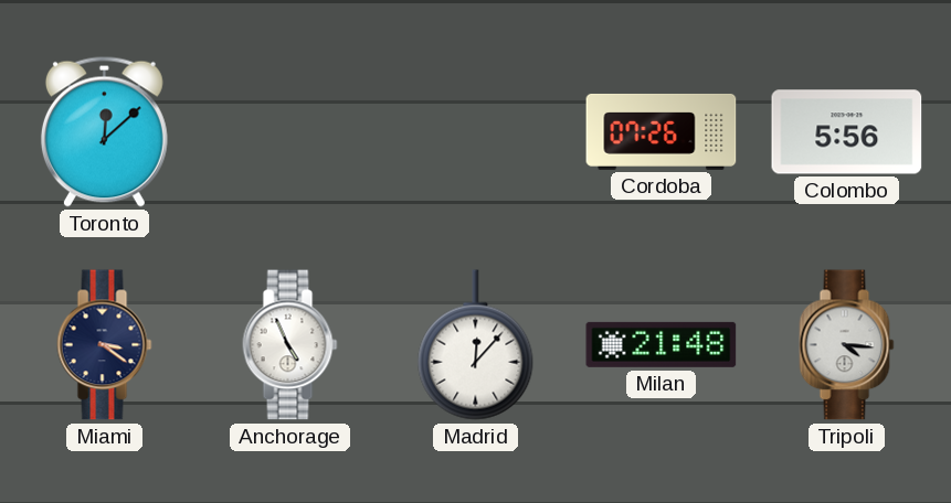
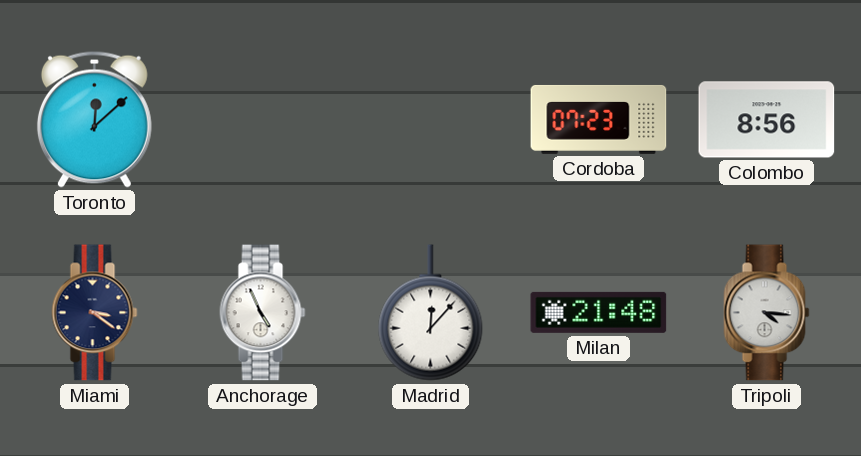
Cordoba: 07:26 -> 07:23 (599, 119)
Colombo: 5:56 -> 8:56 (767, 120)
